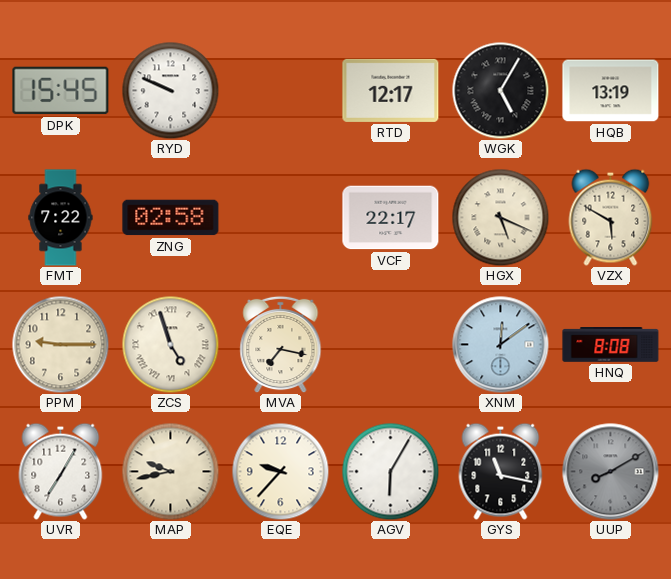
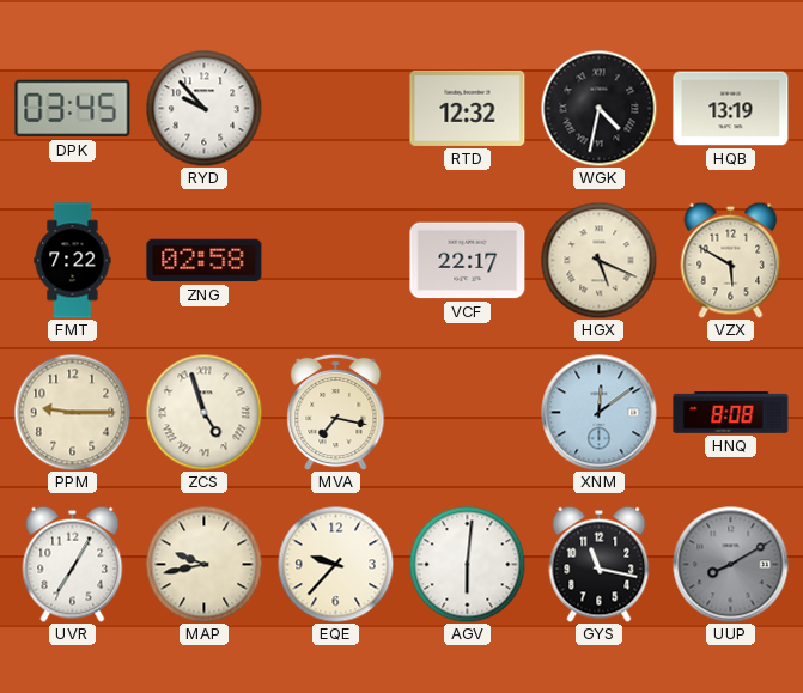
DPK: 15:45 -> 03:45 (73, 109)
RYD: 9:49 -> 9:53 (203, 108)
RTD: 12:17 -> 12:32 (468, 108)
WGK: 5:05 -> 4:32 (598, 108)
AGV: 6:05 -> 6:01 (467, 564)
